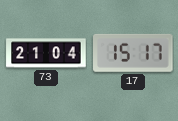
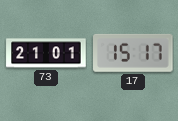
73: 21:04 -> 21:01 (46, 53)
